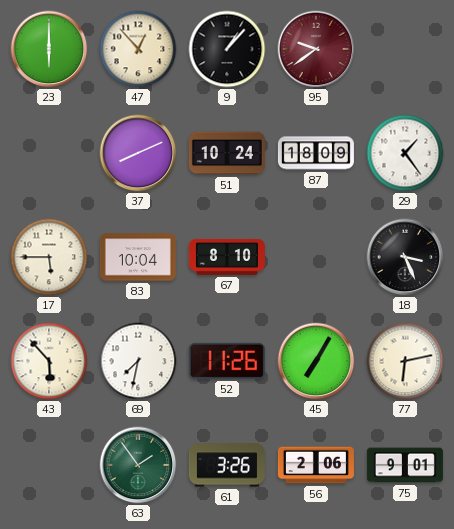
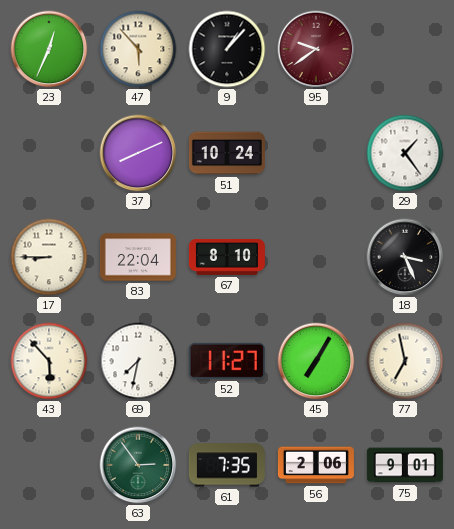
23: 6:00 -> 12:34 (49, 49)
47: 12:53 -> 5:53 (138, 49)
87: 18:09 -> none (316, 153)
17: 5:45 -> 8:45 (49, 257)
83: 10:04 -> 22:04 (138, 257)
52: 11:26 -> 11:27 (227, 361)
77: 6:13 -> 6:58 (405, 361)
63: 1:54 -> 2:54 (138, 465)
61: 3:26 -> 7:35 (227, 465)
